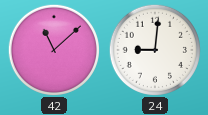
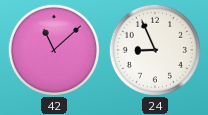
24: 9:01 -> 8:56 (154, 49)
